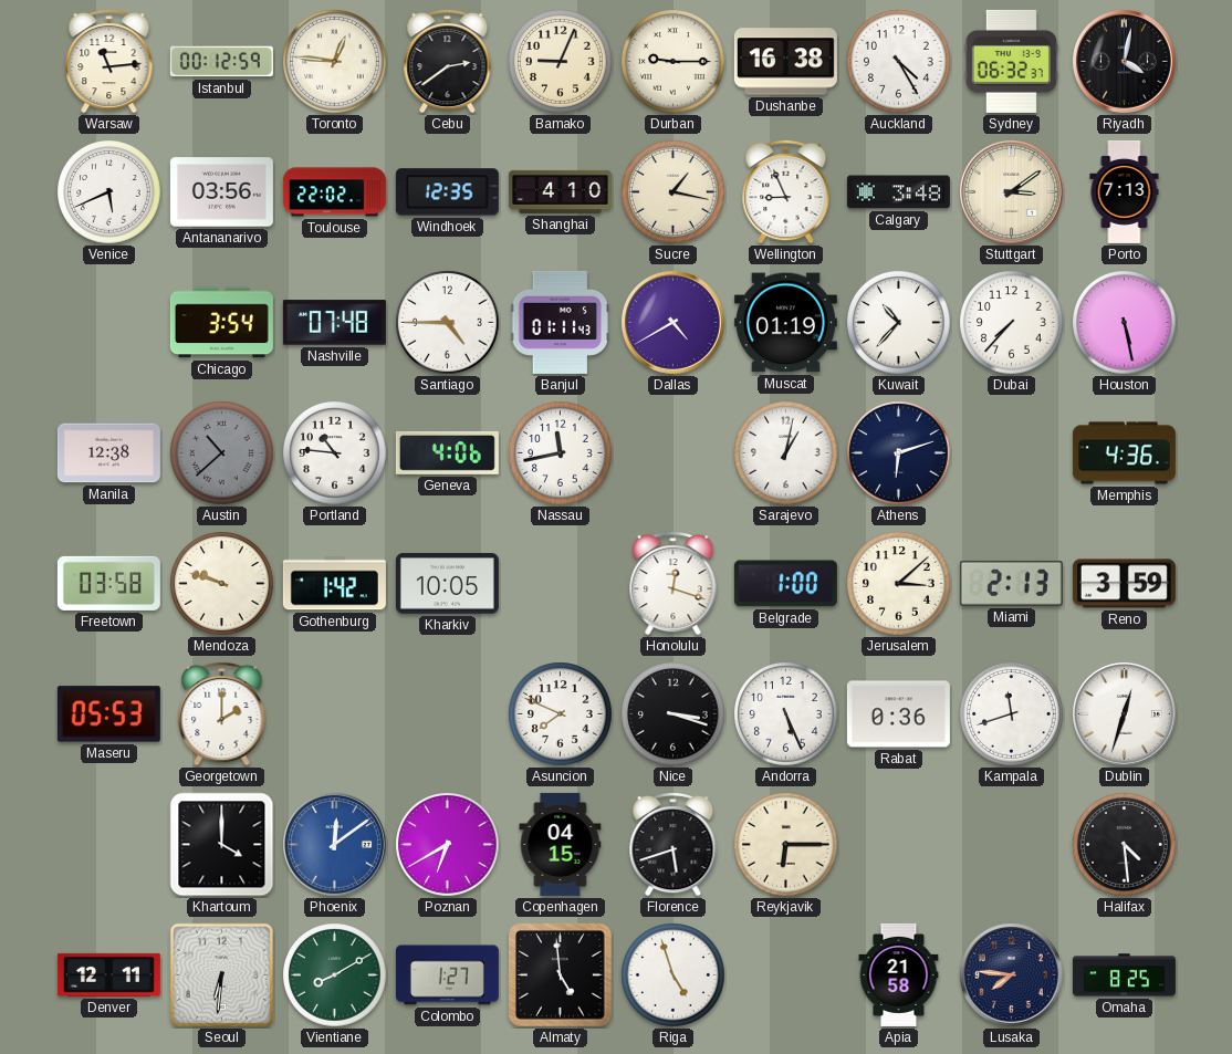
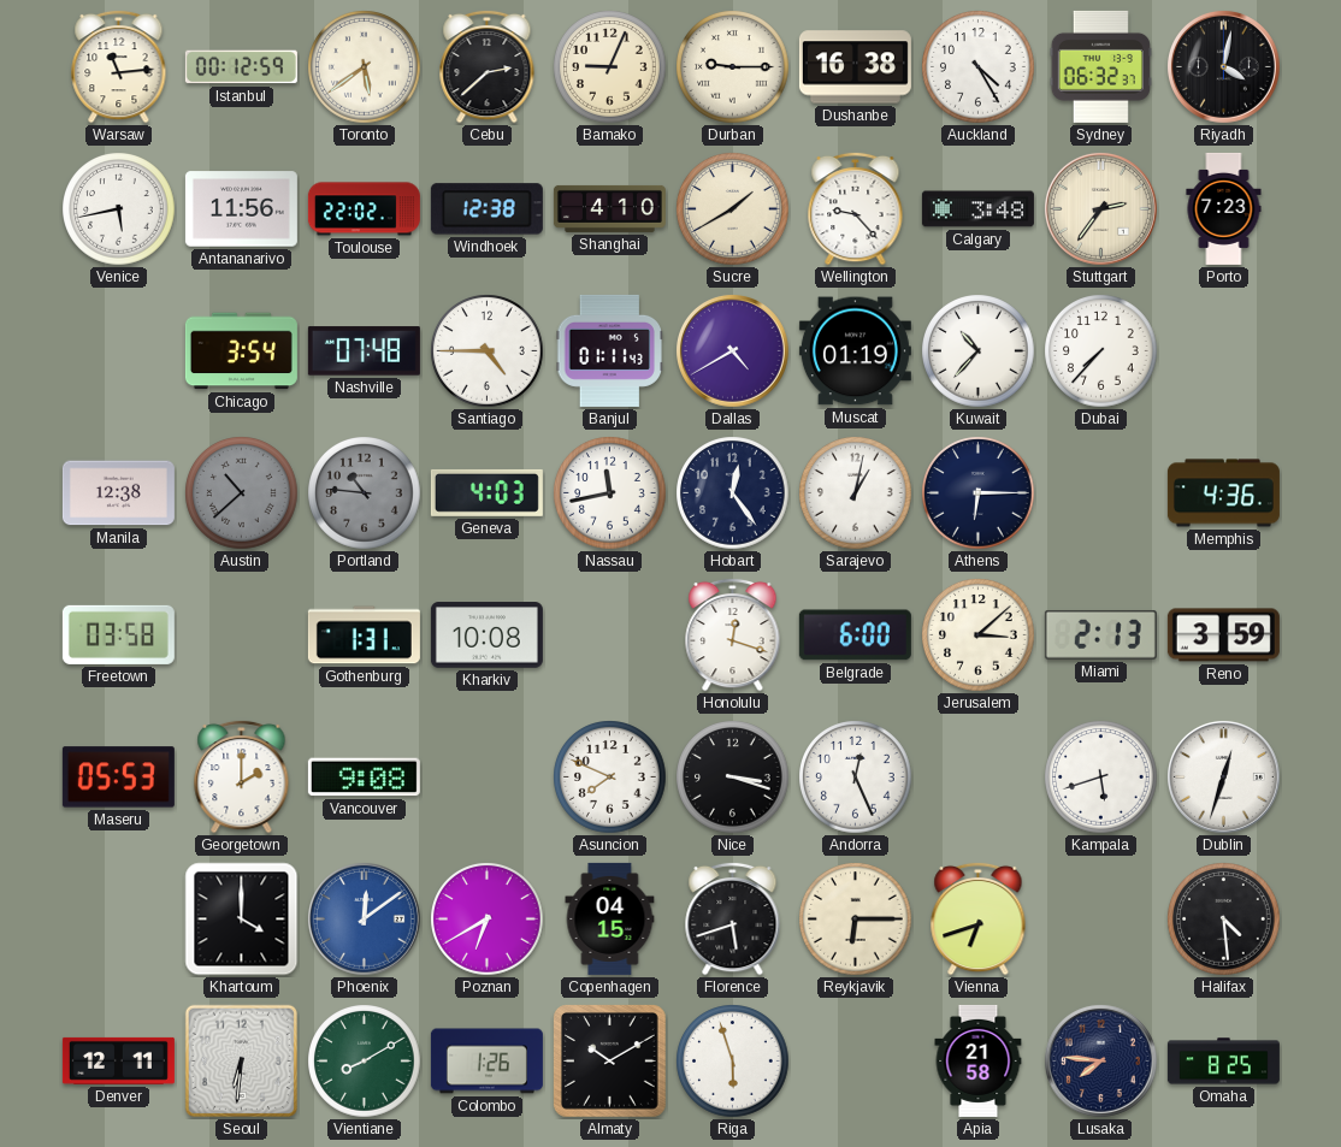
Toronto: 12:46 -> 5:39 (365, 67)
Cebu: 2:39 -> 2:38 (488, 66)
Venice: 5:41 -> 5:43 (119, 209)
Antananarivo: 03:56 -> 11:56 (241, 209)
Windhoek: 12:35 -> 12:38 (486, 209)
Sucre: 1:17 -> 1:40 (733, 209)
Wellington: 8:56 -> 9:23 (856, 208)
Stuttgart: 3:09 -> 2:36 (1100, 208)
Porto: 7:13 -> 7:23 (1224, 208)
Houston: 5:28 -> none (1125, 323)
Portland dial: white -> grey (365, 493)
Geneva: 4:06 -> 4:03 (486, 492)
Hobart: none -> 12:24 (733, 493)
Athens: 6:12 -> 6:15 (979, 493)
Mendoza: 9:48 -> none (222, 584)
Gothenburg: 1:42 -> 1:31 (364, 635)
Kharkiv: 10:05 -> 10:08 (486, 635)
Belgrade: 1:00 -> 6:00 (855, 635)
Vancouver: none -> 9:08 (364, 778)
Andorra: 5:26 -> 12:26 (856, 778)
Rabat: 0:36 -> none (898, 714)
Kampala: 11:42 -> 5:42 (1101, 778)
Vienna: none -> 6:42 (979, 918)
Colombo: 1:27 -> 1:26 (486, 1062)
Almaty: 4:59 -> 10:10 (610, 1062)
Riga: 4:57 -> 5:57 (733, 1062)
